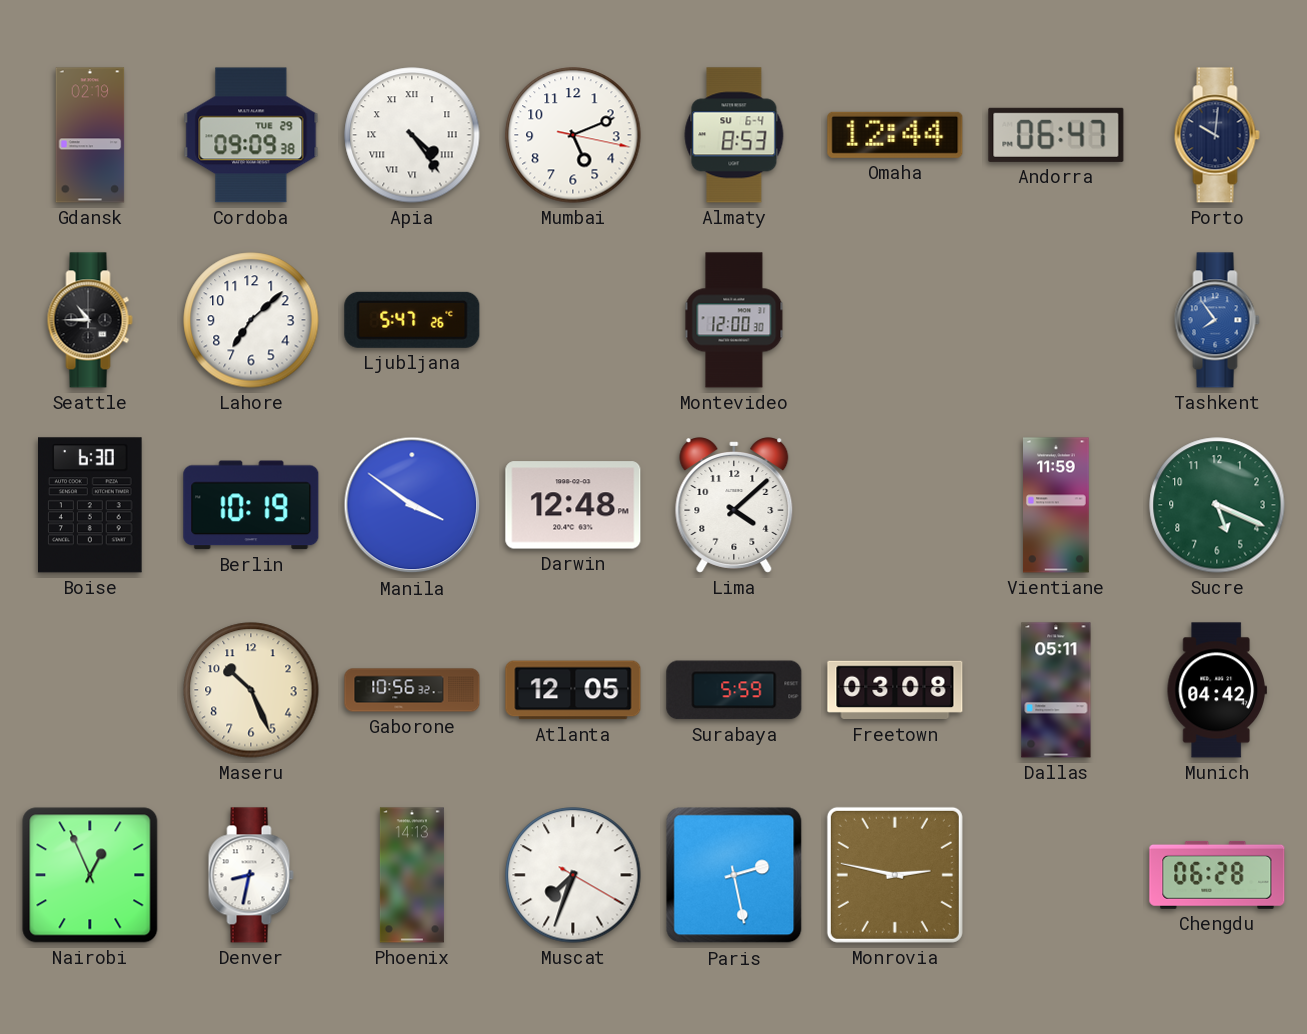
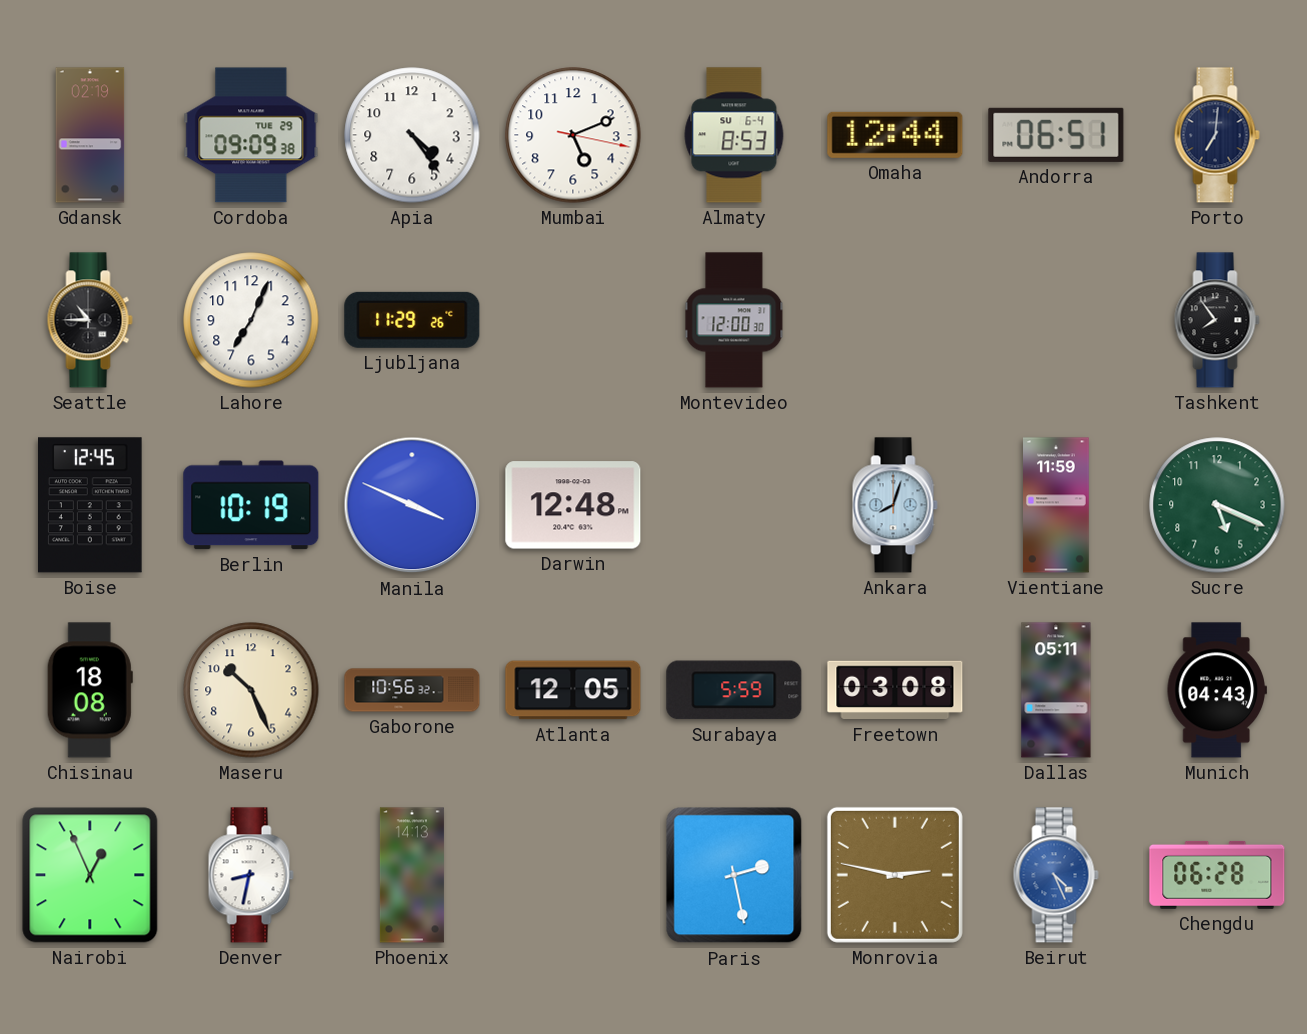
Apia numerals: Roman -> Arabic (412, 135)
Andorra: 06:47 -> 06:51 (1056, 135)
Porto: 10:01 -> 7:01 (1217, 135)
Lahore: 7:08 -> 7:04 (251, 320)
Ljubljana: 5:47 -> 11:29 (412, 320)
Tashkent dial: blue -> black (1217, 320)
Boise: 6:30 -> 12:45 (91, 505)
Manila: 3:51 -> 3:49 (412, 505)
Lima: 4:08 -> none (734, 505)
Ankara: none -> 8:03 (895, 505)
Chisinau: none -> 18:08 (90, 690)
Munich: 04:42 -> 04:43 (1217, 690)
Muscat: 7:33 -> none (573, 875)
Beirut: none -> 4:26 (1056, 875)
